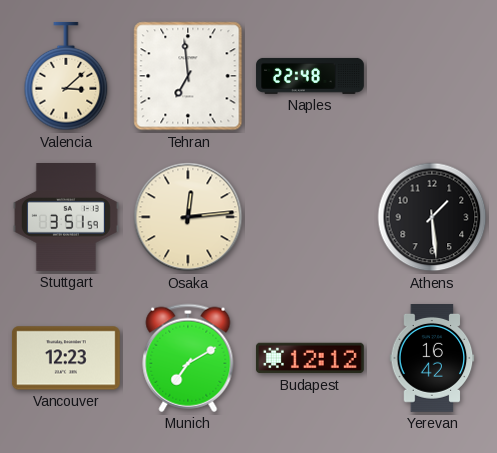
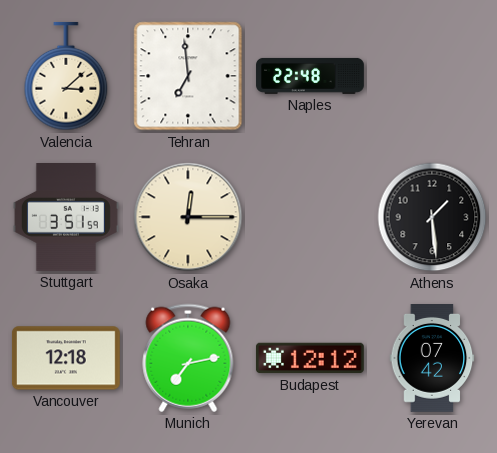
Osaka: 12:14 -> 12:15 (188, 217)
Vancouver: 12:23 -> 12:18 (66, 358)
Munich: 7:10 -> 7:13 (188, 358)
Yerevan: 16:42 -> 07:42 (432, 359)
